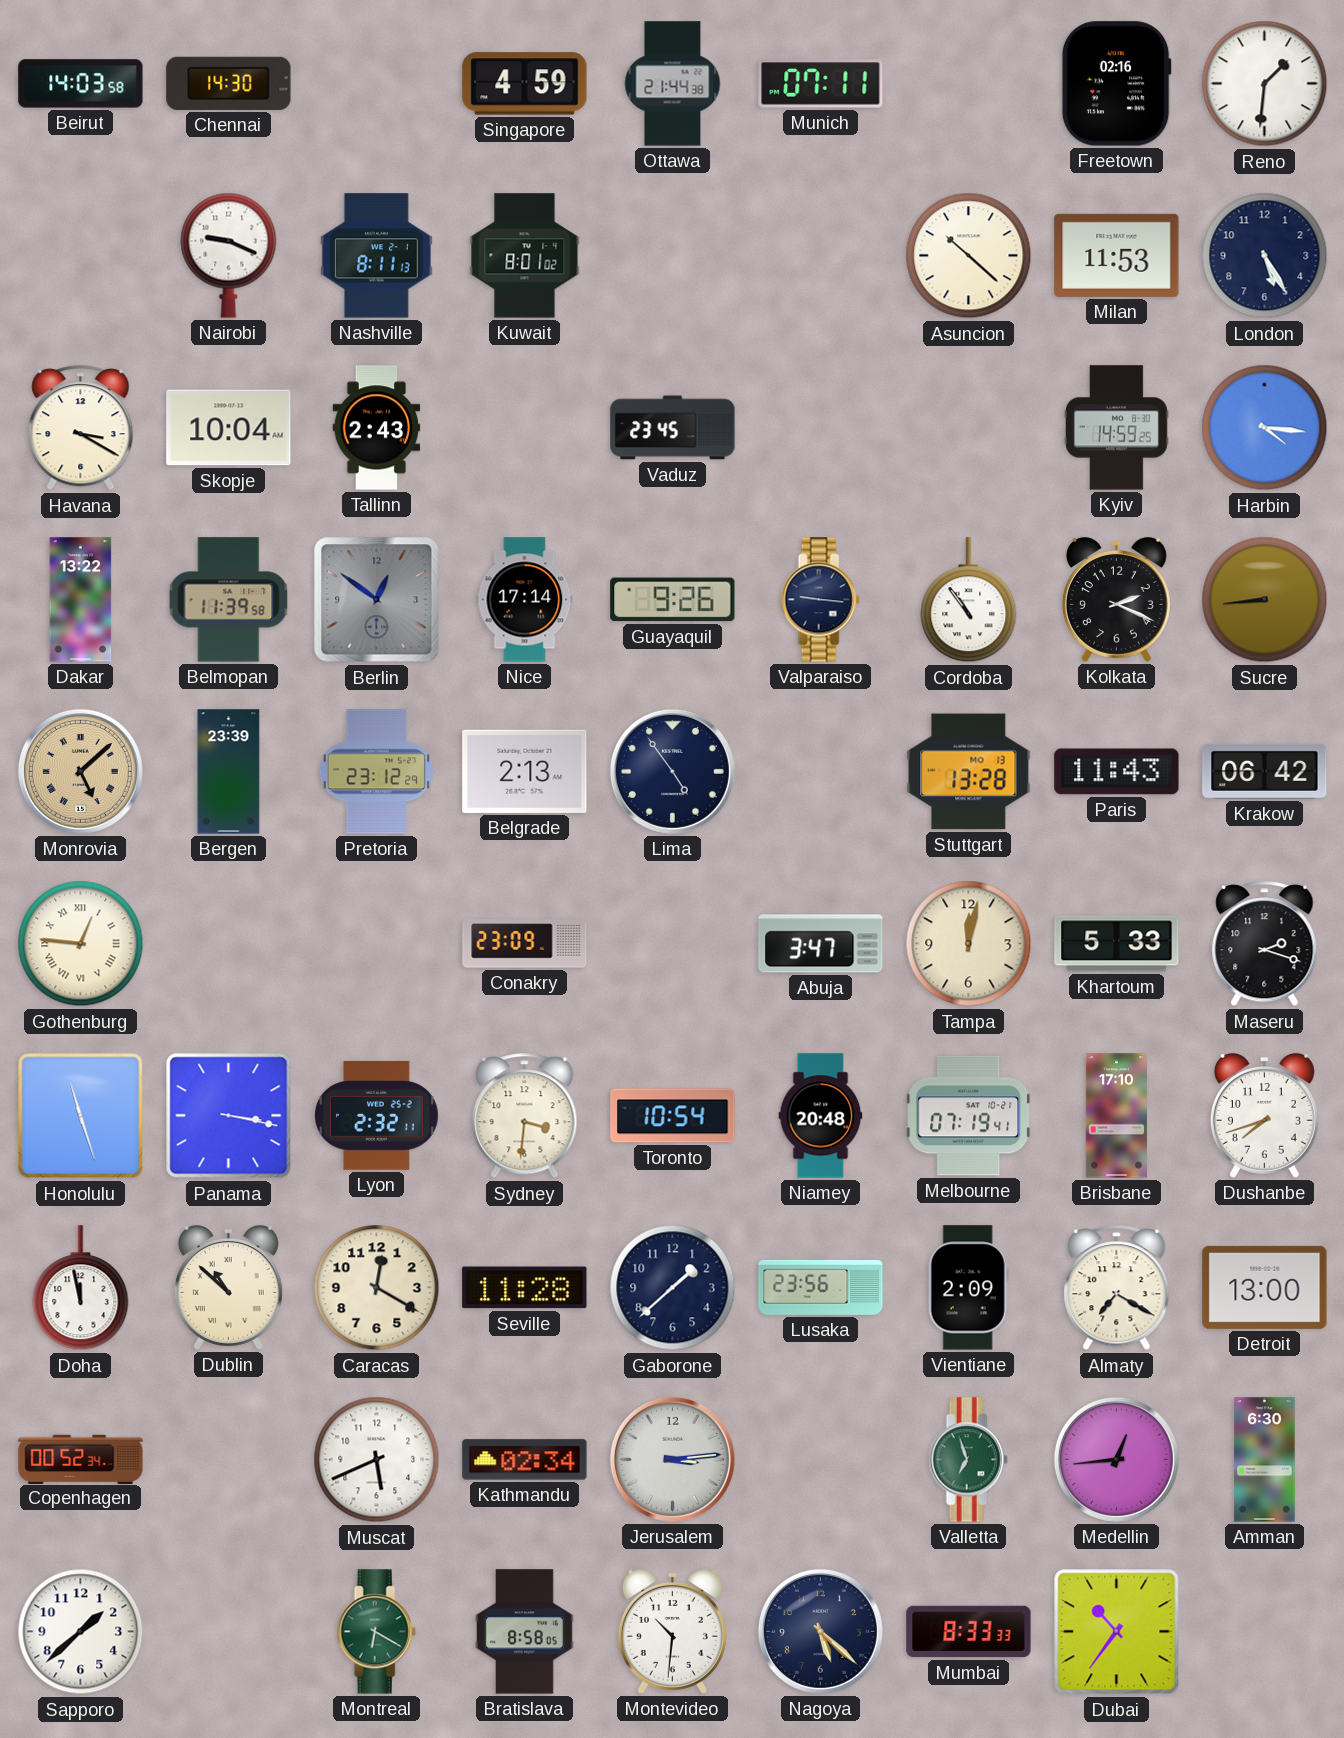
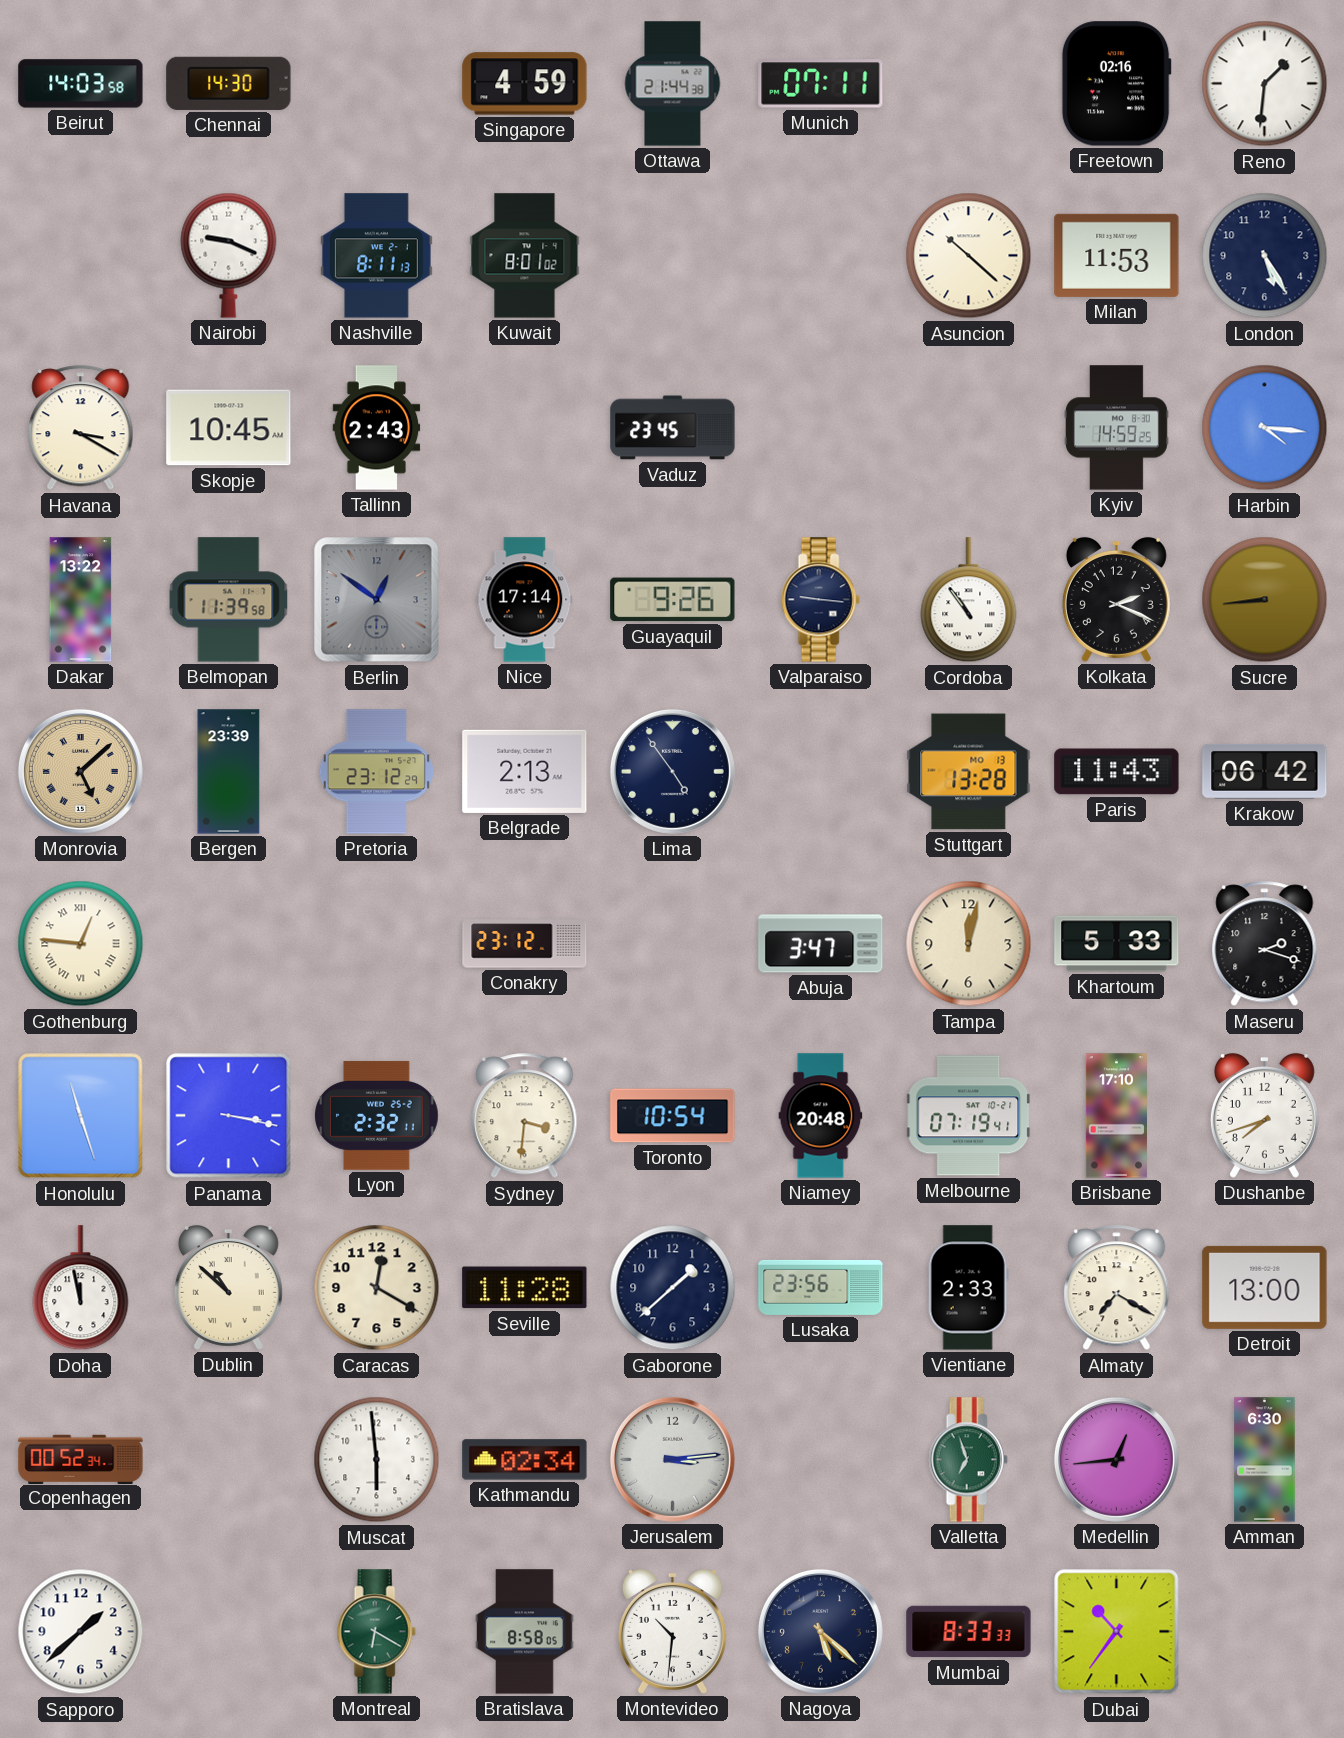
Skopje: 10:04 -> 10:45 (229, 428)
Conakry: 23:09 -> 23:12 (525, 944)
Vientiane: 2:09 -> 2:33 (968, 1288)
Muscat: 5:41 -> 5:59 (377, 1460)
